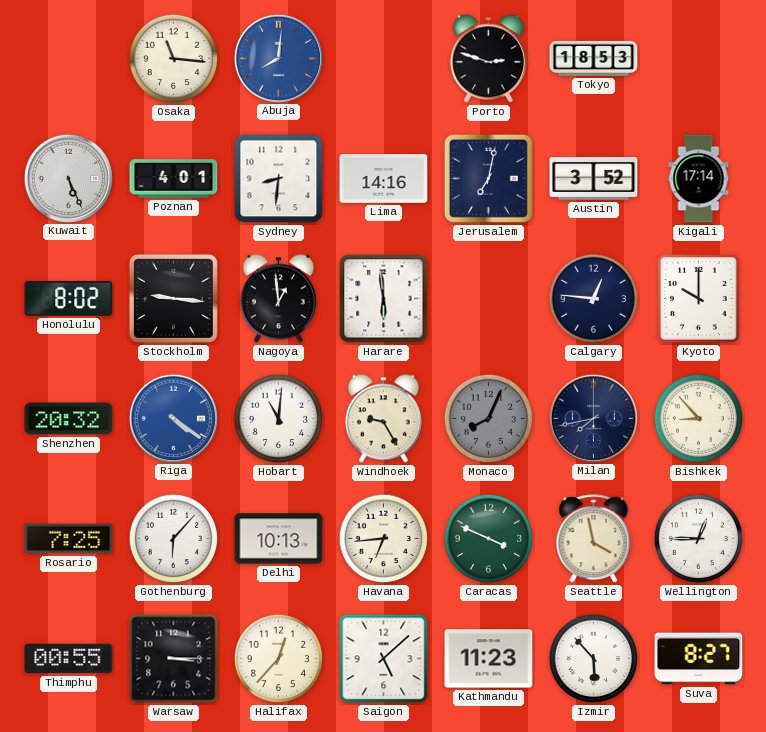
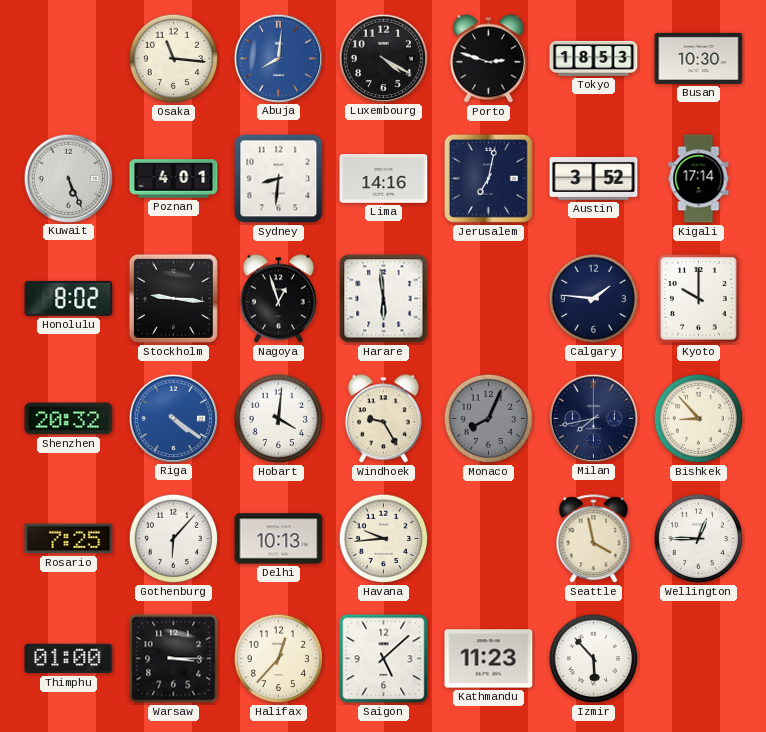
Luxembourg: none -> 4:20 (383, 58)
Busan: none -> 10:30 (699, 58)
Nagoya: 12:59 -> 12:57 (278, 299)
Calgary: 12:46 -> 1:46 (594, 299)
Hobart: 11:01 -> 4:01 (279, 419)
Havana: 6:44 -> 9:44 (384, 539)
Caracas: 3:49 -> none (489, 539)
Thimphu: 00:55 -> 01:00 (69, 659)
Suva: 8:27 -> none (699, 659)
